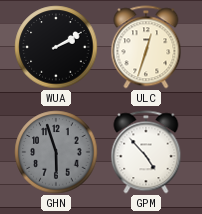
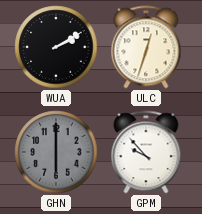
GHN: 5:57 -> 6:00 (56, 152)
GPM: 4:53 -> 9:53 (146, 152)
